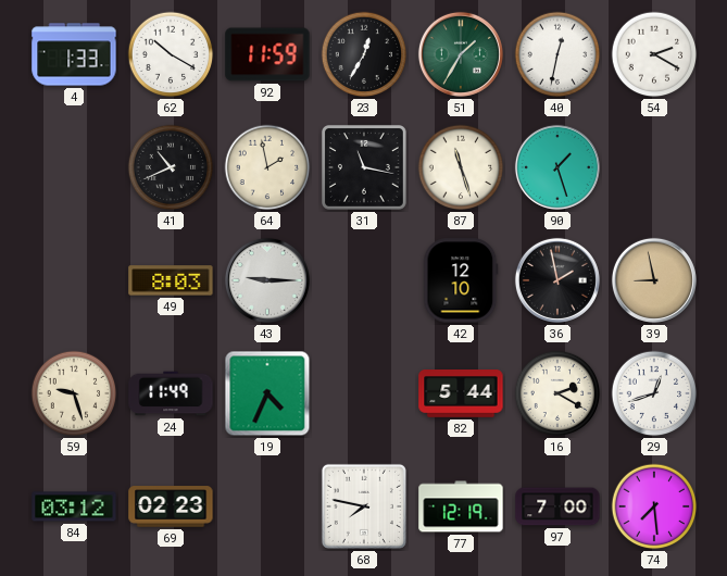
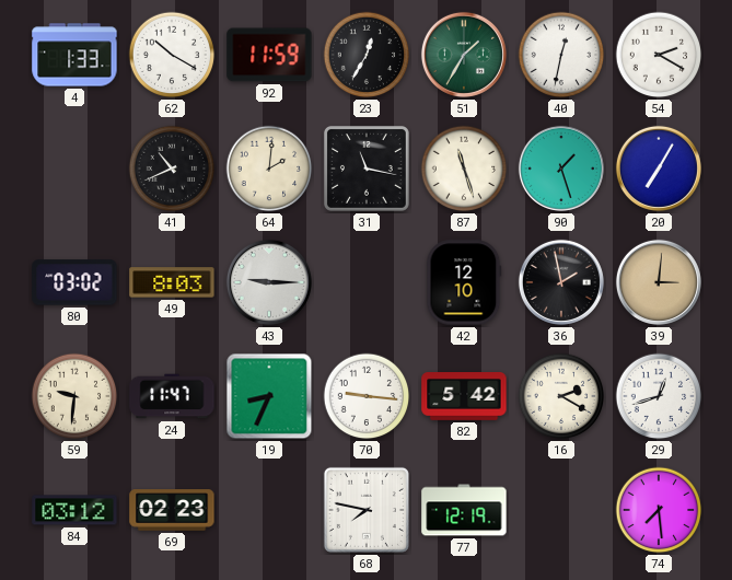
64: 1:58 -> 2:01 (269, 169)
20: none -> 7:05 (659, 169)
80: none -> 03:02 (74, 282)
39: 8:58 -> 3:01 (659, 282)
59: 9:27 -> 9:31 (74, 396)
24: 11:49 -> 11:47 (172, 396)
19: 4:34 -> 8:34 (269, 396)
70: none -> 9:16 (367, 396)
82: 5:44 -> 5:42 (464, 397)
97: 7:00 -> none (557, 506)
